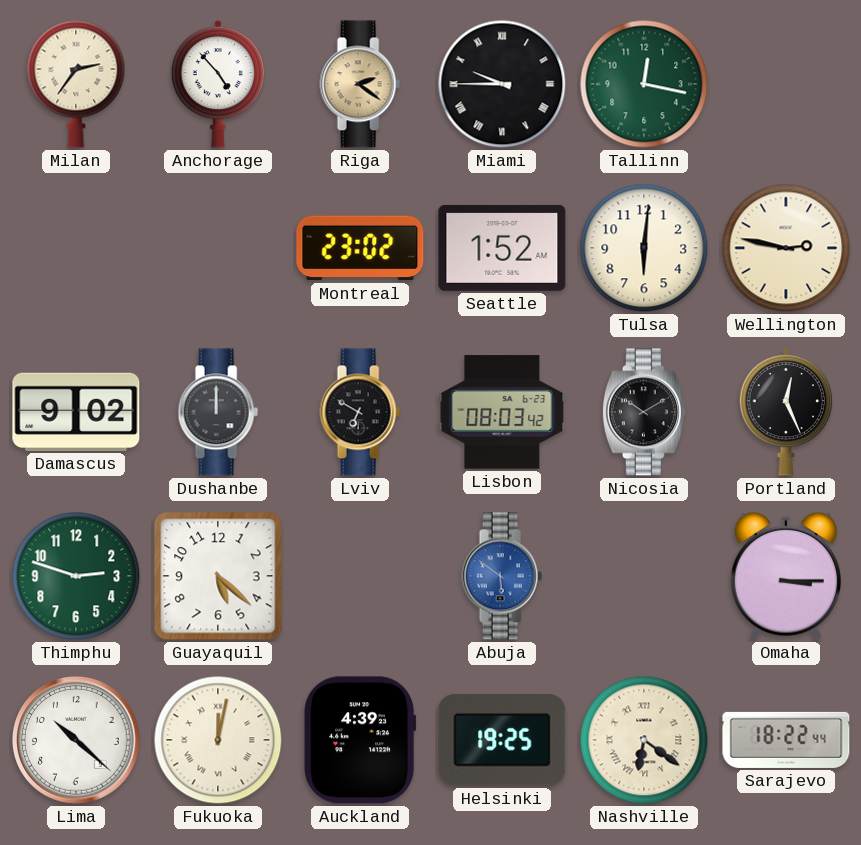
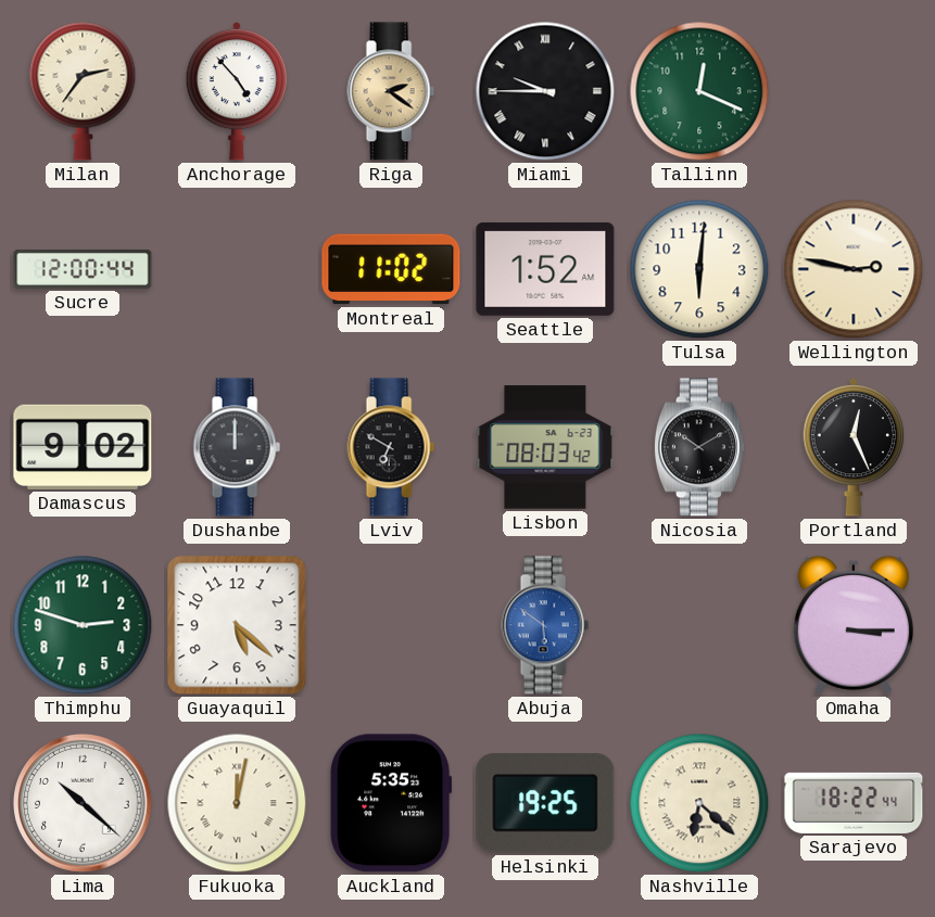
Tallinn: 12:17 -> 12:19 (699, 91)
Sucre: none -> 12:00 (83, 269)
Montreal: 23:02 -> 11:02 (391, 269)
Auckland: 4:39 -> 5:35 (391, 803)
Nashville: 6:21 -> 6:22 (699, 803)
